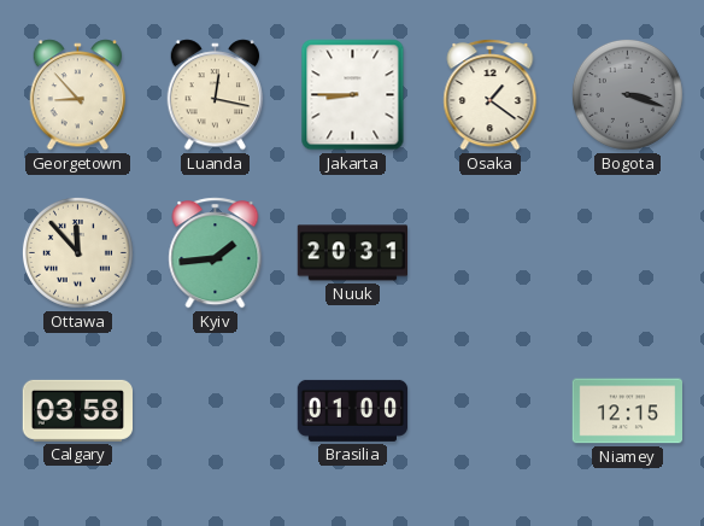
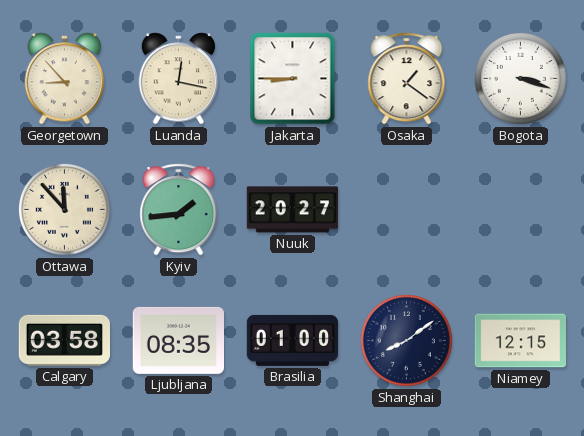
Bogota dial: grey -> white (520, 78)
Nuuk: 20:31 -> 20:27 (292, 210)
Ljubljana: none -> 08:35 (178, 340)
Shanghai: none -> 8:09 (406, 340)
